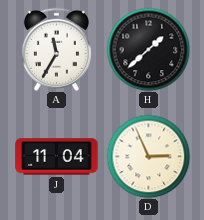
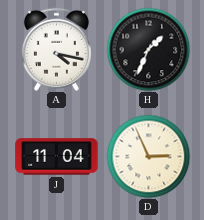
A: 11:35 -> 4:17 (56, 49)
H: 1:38 -> 1:34 (148, 49)
